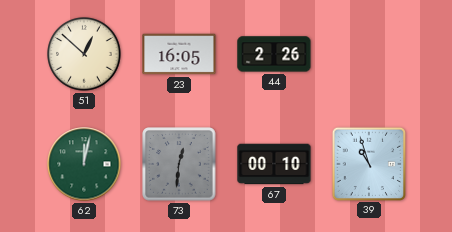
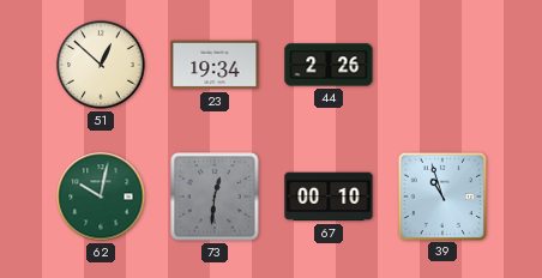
23: 16:05 -> 19:34 (215, 65)
62: 12:02 -> 10:02 (101, 197)
